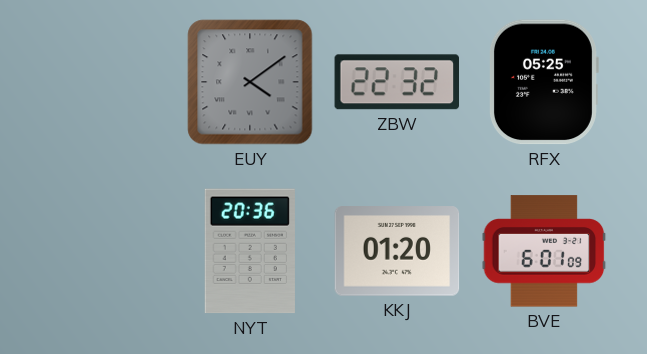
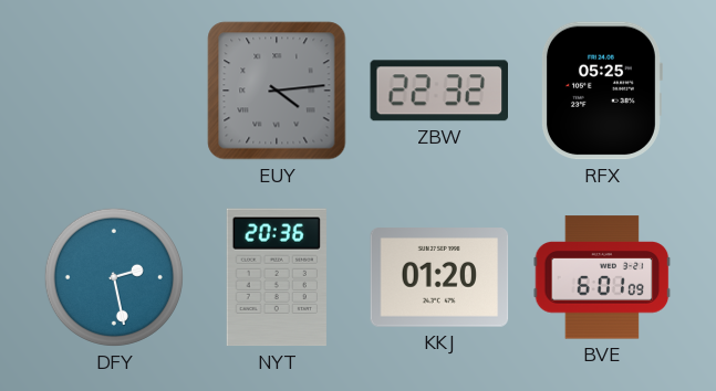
EUY: 4:09 -> 4:14 (277, 91)
DFY: none -> 2:28 (114, 277)
